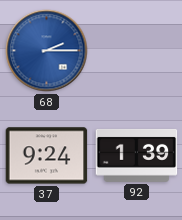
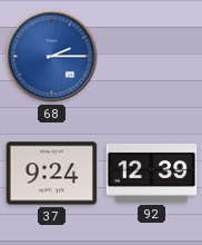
92: 1:39 -> 12:39 (152, 173)
